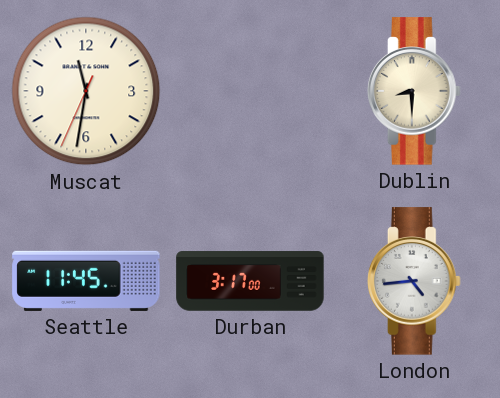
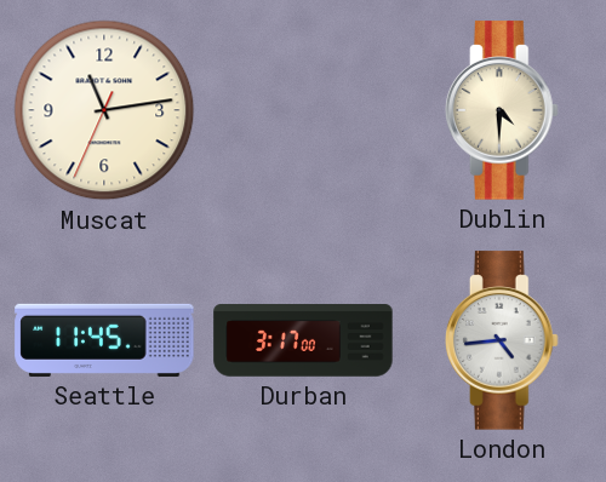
Muscat: 11:31 -> 11:13 (104, 110)
Dublin: 8:30 -> 4:30 (503, 110)
